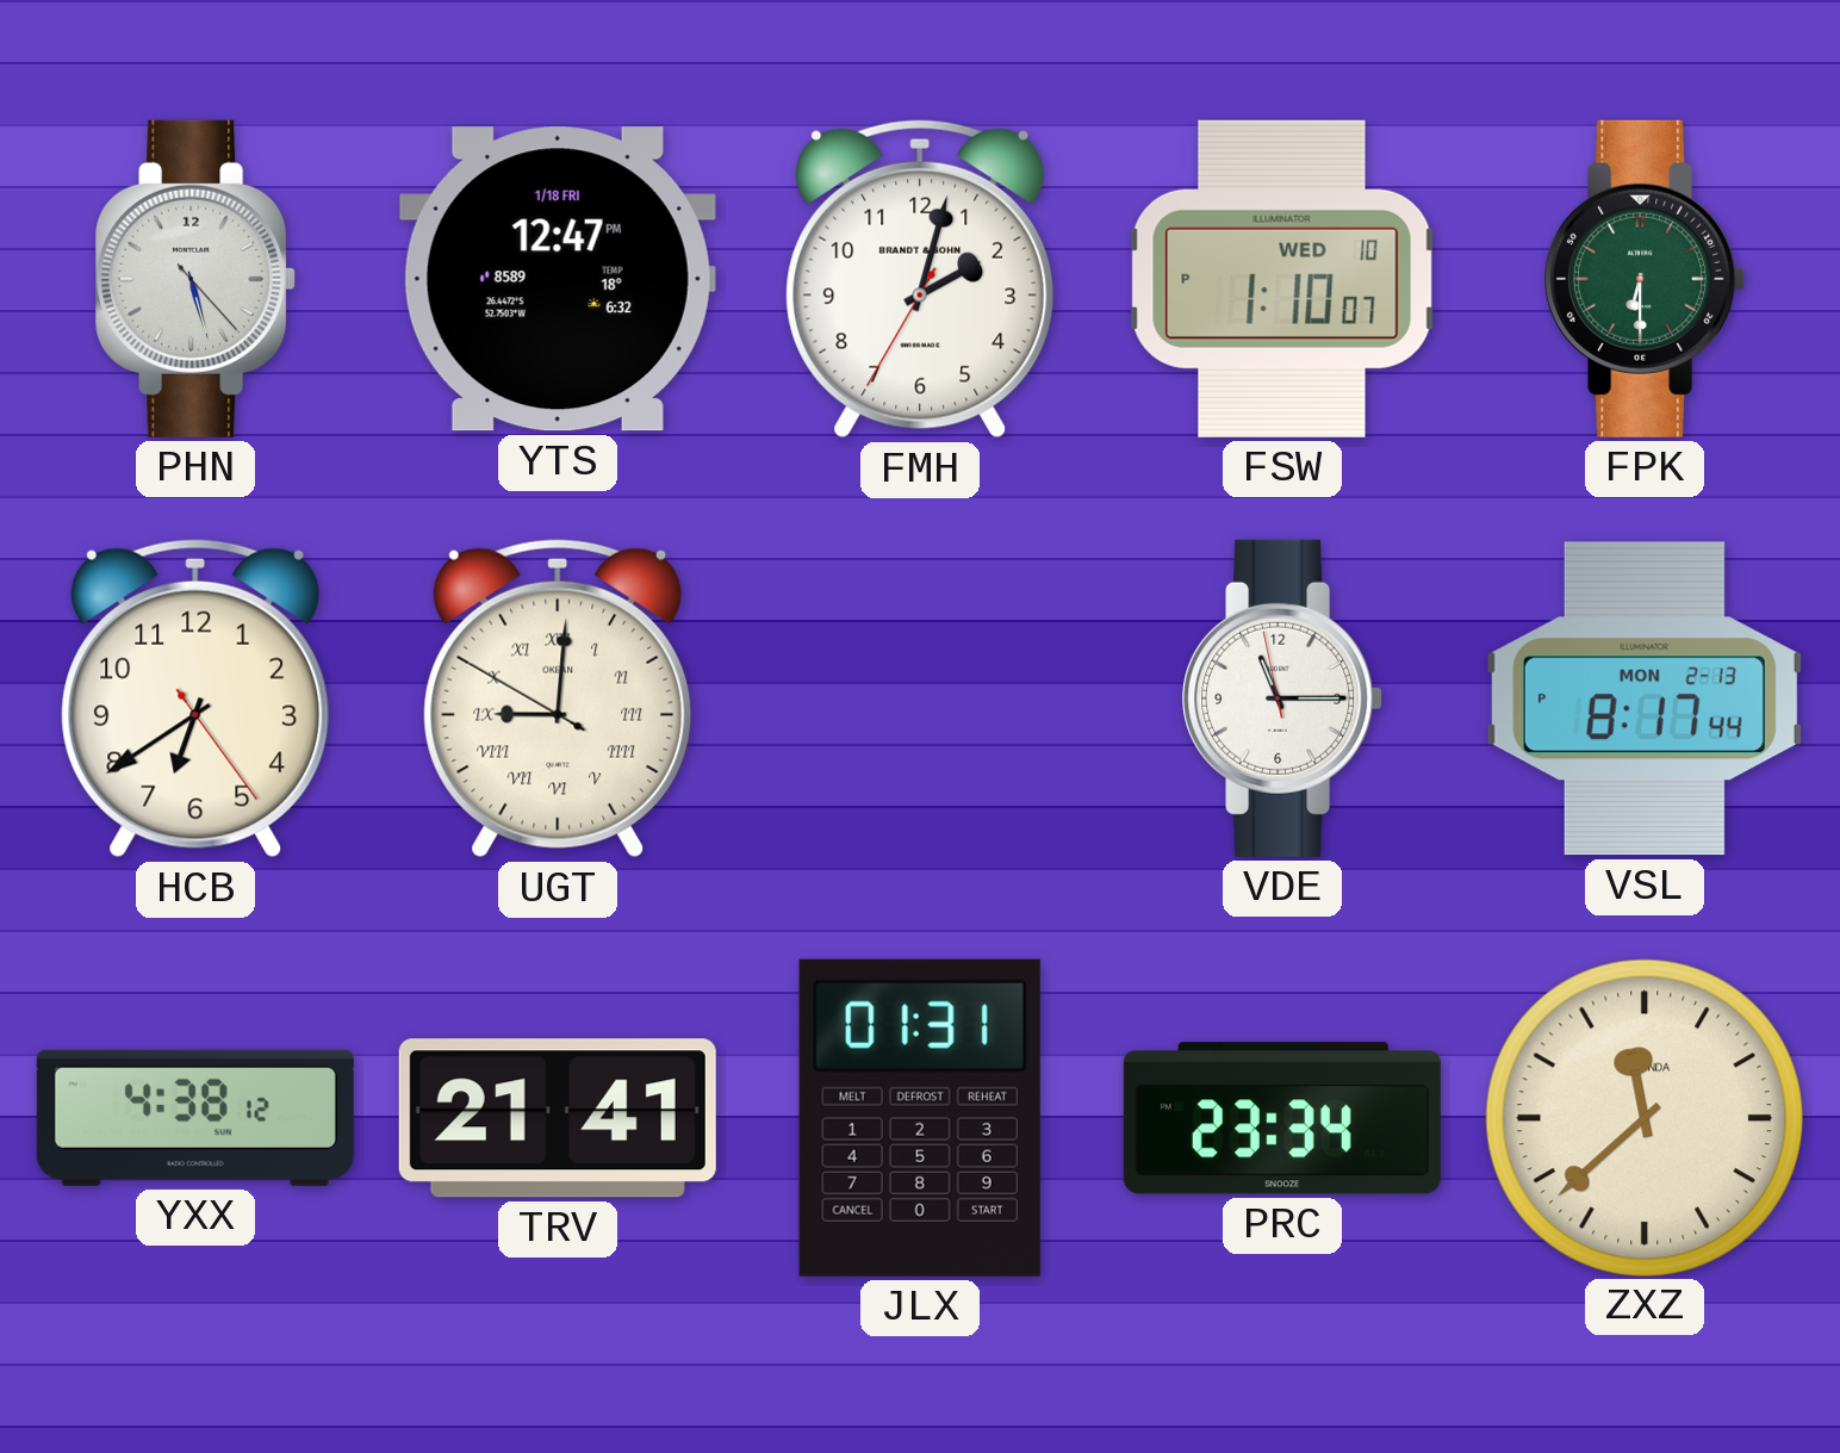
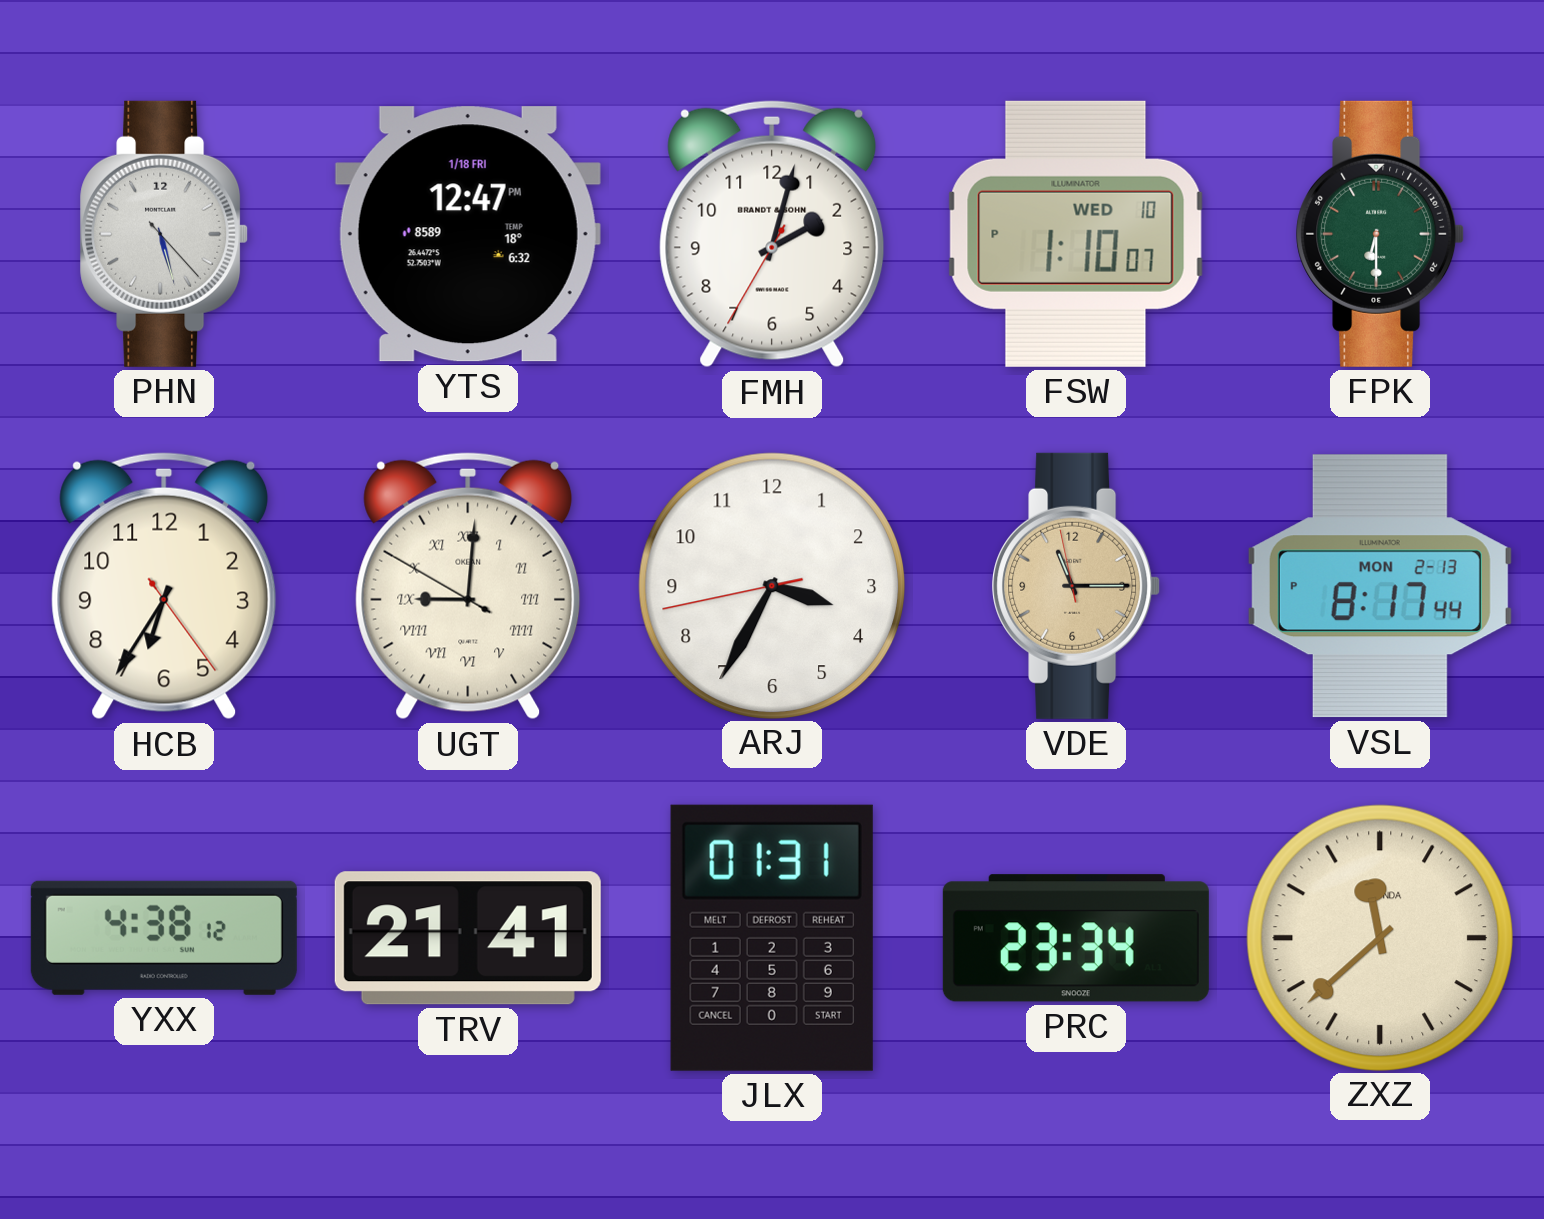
HCB: 6:39 -> 6:35 (164, 586)
ARJ: none -> 3:34 (771, 585)
VDE dial: white -> champagne (1076, 586)
